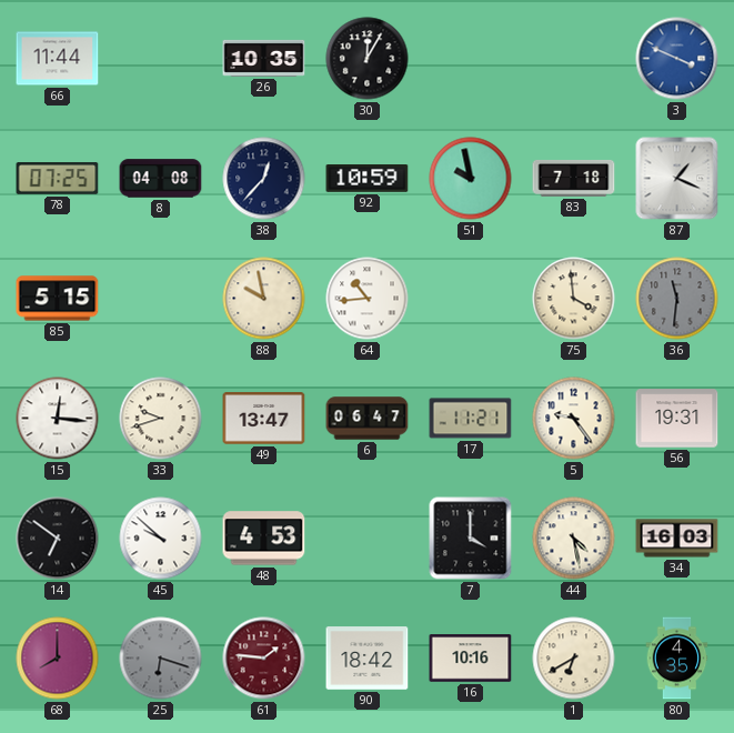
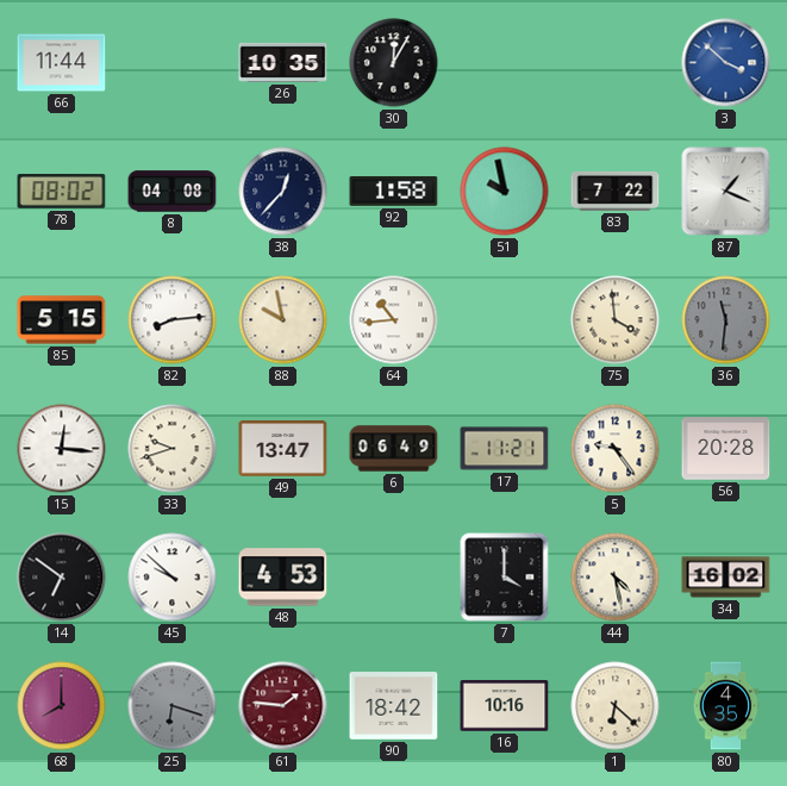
3: 3:49 -> 3:52 (726, 63)
78: 07:25 -> 08:02 (62, 192)
92: 10:59 -> 1:58 (394, 192)
83: 7:18 -> 7:22 (616, 191)
82: none -> 8:14 (173, 320)
6: 06:47 -> 06:49 (394, 449)
56: 19:31 -> 20:28 (726, 449)
34: 16:03 -> 16:02 (726, 578)
1: 6:40 -> 6:22 (616, 706)
